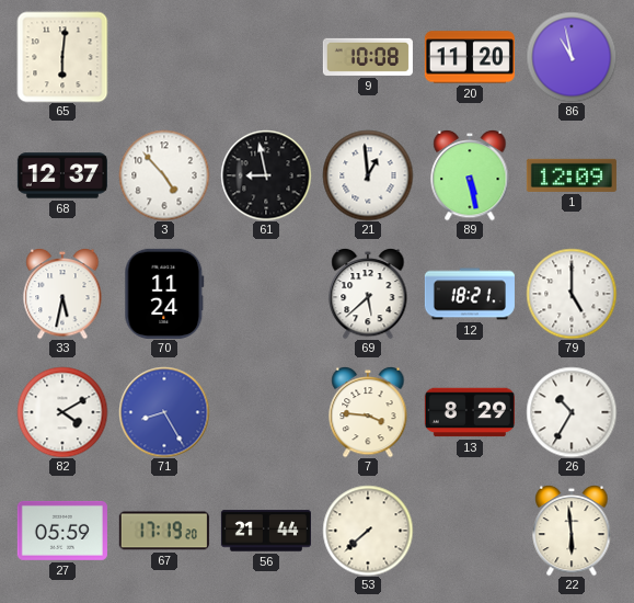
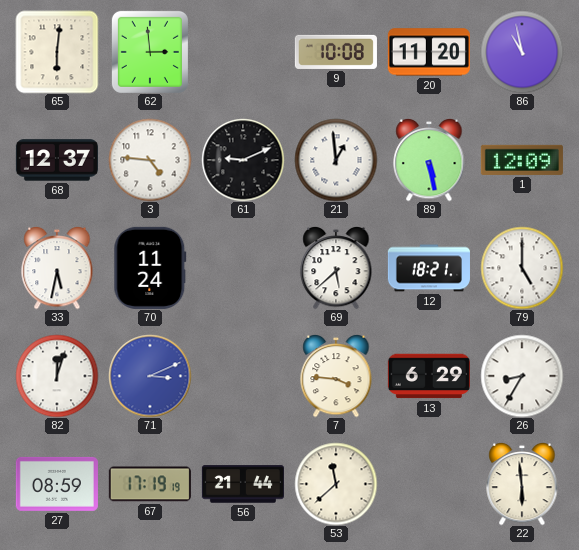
62: none -> 2:59 (150, 52)
3: 4:53 -> 4:46 (150, 160)
61: 8:58 -> 9:11 (243, 160)
82: 4:10 -> 12:03 (57, 376)
71: 8:25 -> 3:11 (150, 376)
13: 8:29 -> 6:29 (429, 376)
26: 10:35 -> 8:35 (522, 376)
27: 05:59 -> 08:59 (57, 484)
67: 17:19:20 -> 17:19:19 (150, 484)
53: 7:38 -> 11:38 (336, 484)
